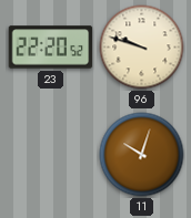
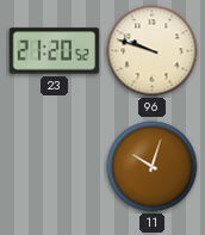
23: 22:20 -> 21:20 (55, 51)
